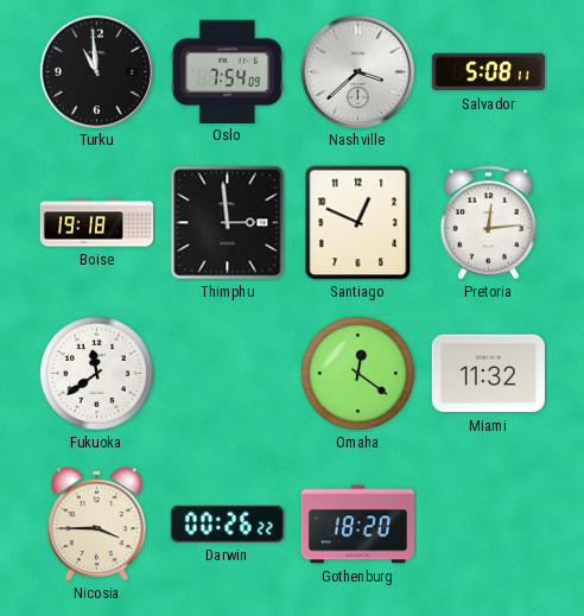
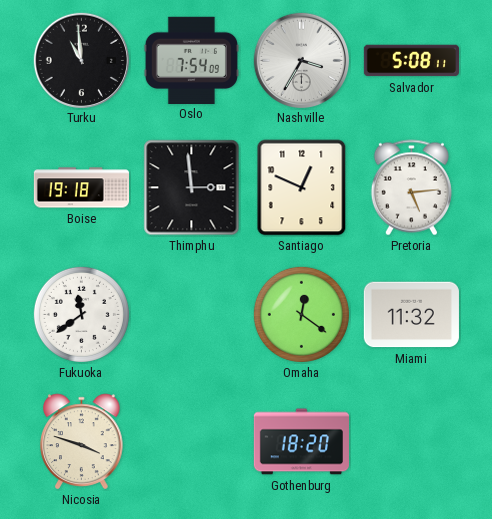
Nashville: 3:38 -> 3:35 (301, 60)
Pretoria: 12:14 -> 5:14 (411, 188)
Nicosia: 3:45 -> 3:48 (82, 442)
Darwin: 00:26 -> none (227, 523)
